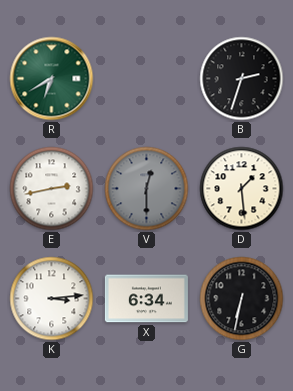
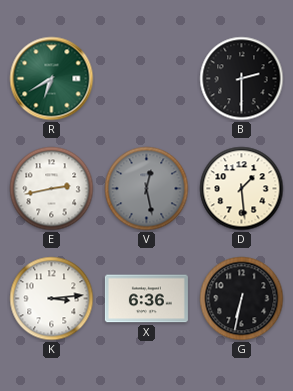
B: 2:33 -> 2:30 (242, 79)
V: 12:30 -> 12:28 (147, 189)
X: 6:34 -> 6:36 (146, 299)
